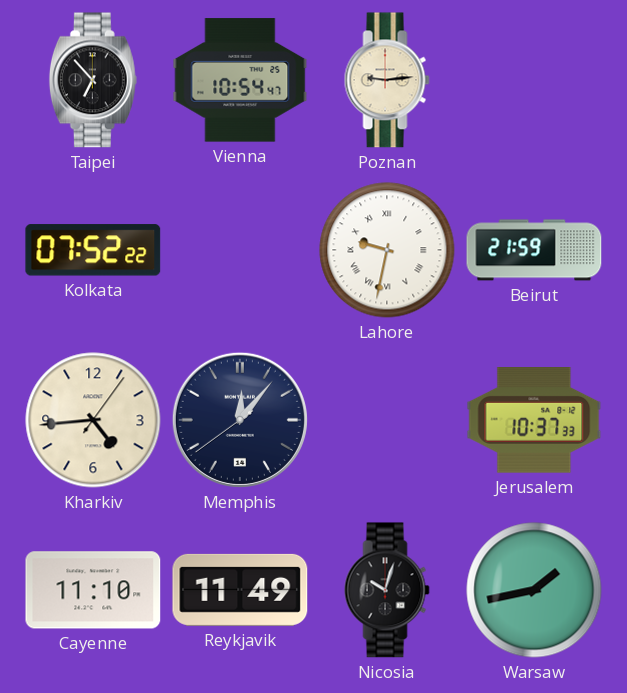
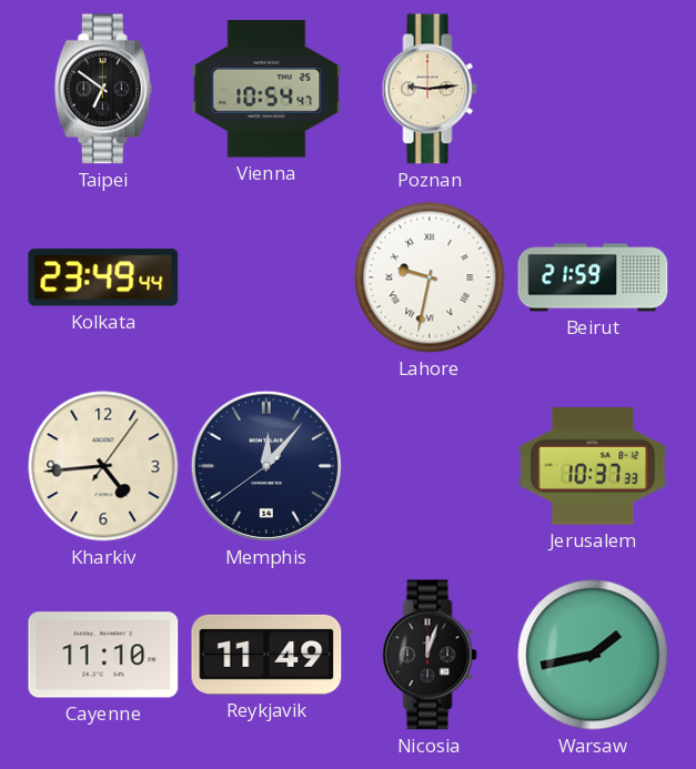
Taipei: 6:53 -> 6:51 (103, 89)
Kolkata: 07:52 -> 23:49 (103, 277)
Nicosia: 10:03 -> 12:03 (430, 655)
